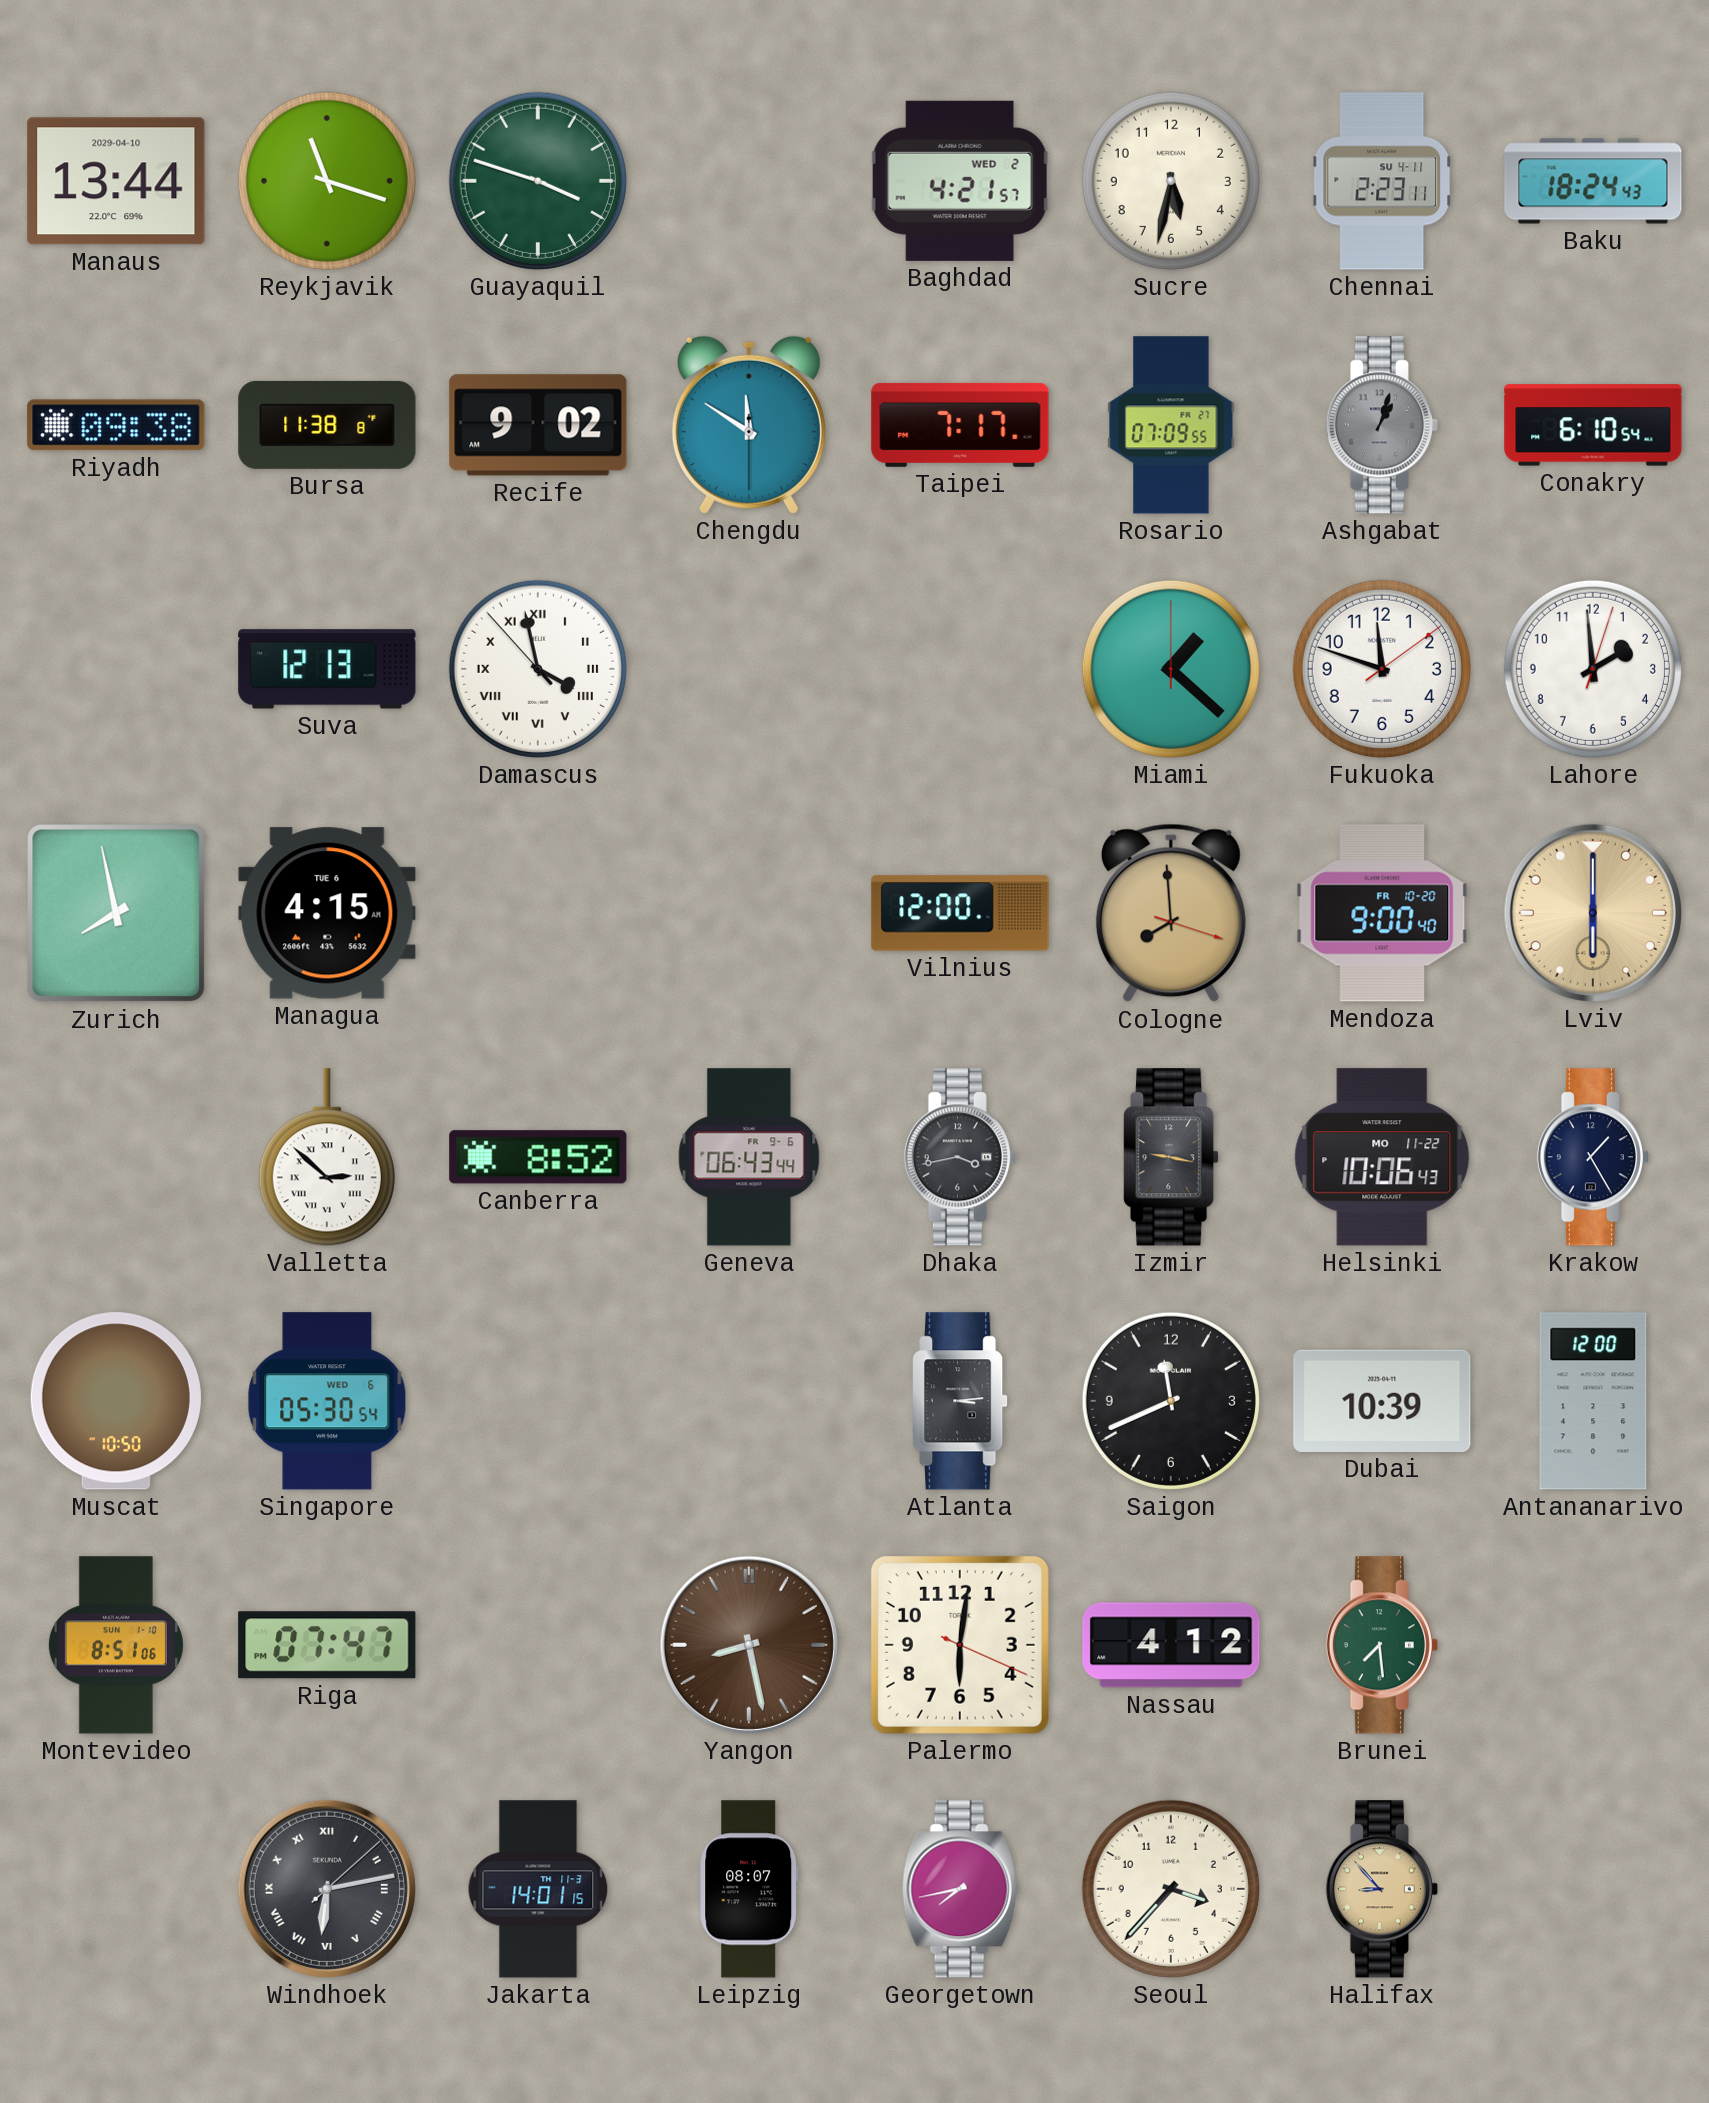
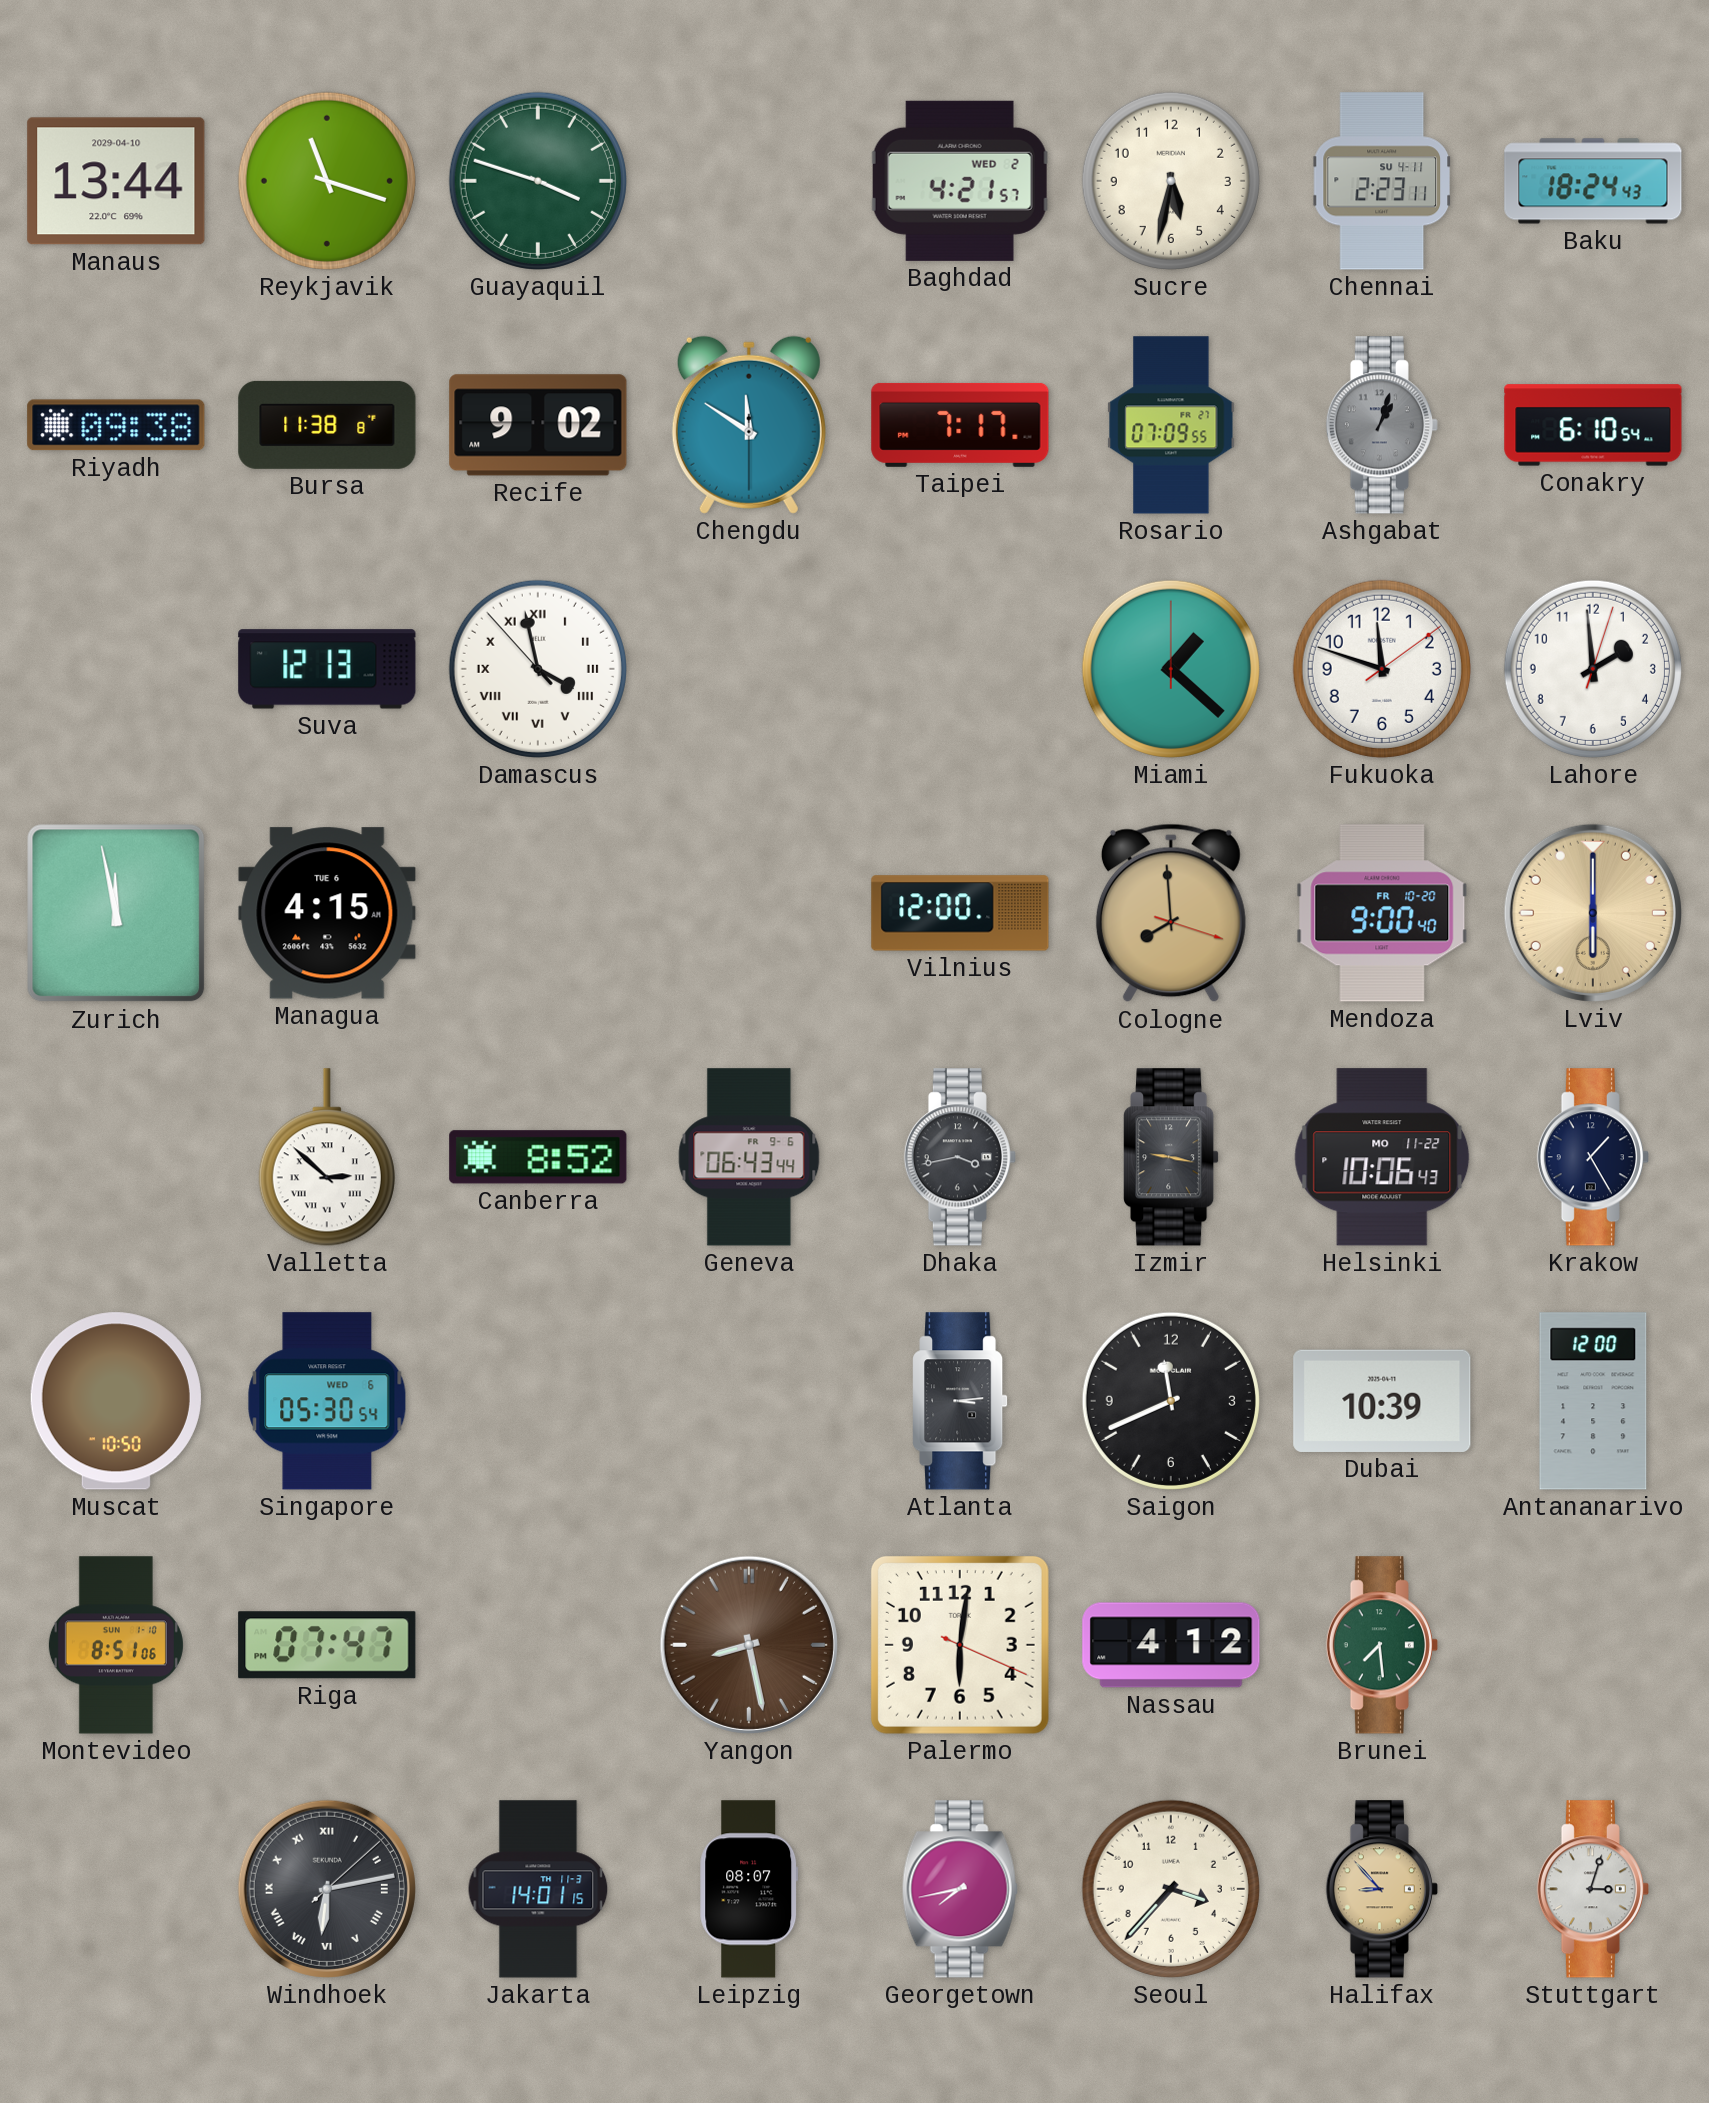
Zurich: 7:58 -> 11:58 (116, 913)
Stuttgart: none -> 3:03 (1593, 1889)
